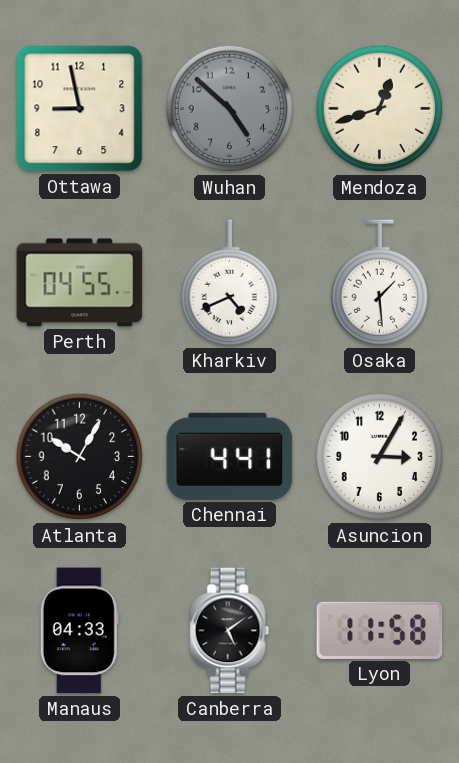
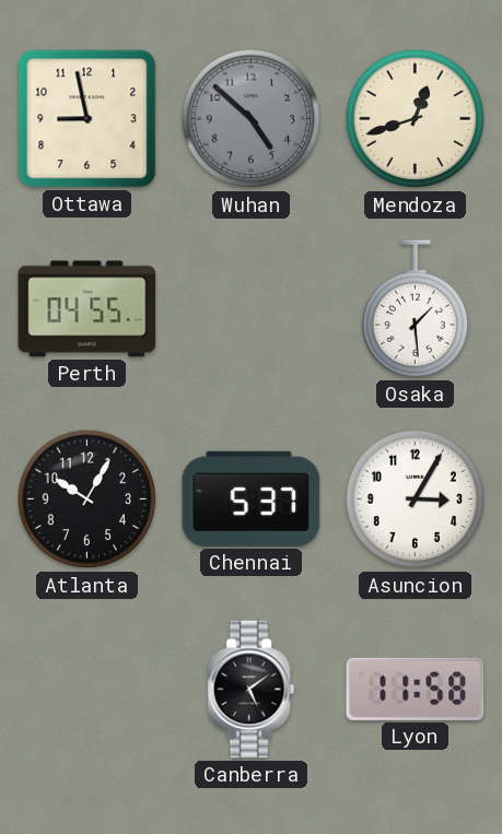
Kharkiv: 4:41 -> none (229, 283)
Chennai: 4:41 -> 5:37 (252, 498)
Manaus: 04:33 -> none (79, 631)
